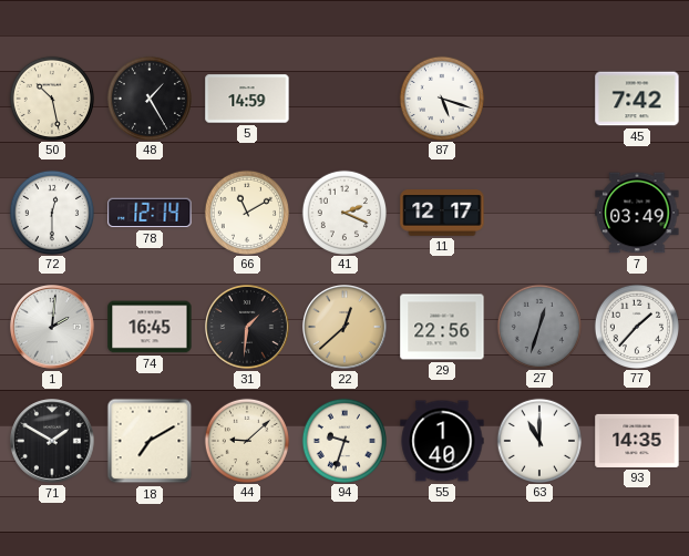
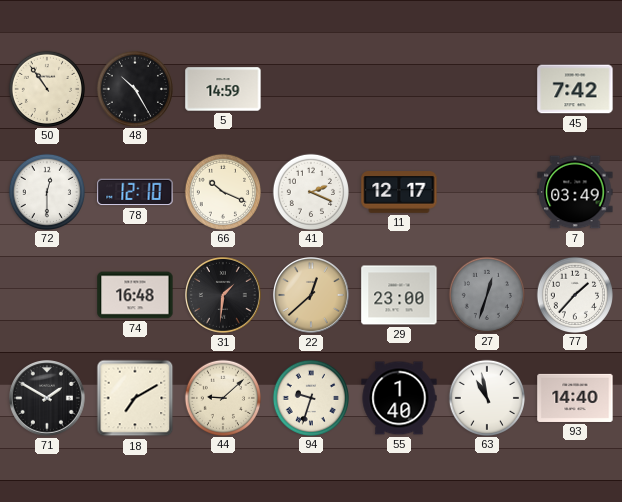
50: 10:28 -> 10:54 (46, 88)
48: 1:25 -> 10:25 (134, 88)
87: 5:18 -> none (441, 97)
78: 12:14 -> 12:10 (135, 192)
66: 11:10 -> 10:19 (222, 191)
1: 2:01 -> none (53, 328)
74: 16:45 -> 16:48 (135, 295)
29: 22:56 -> 23:00 (399, 295)
63: 11:00 -> 10:58 (486, 397)
93: 14:35 -> 14:40 (575, 398)
